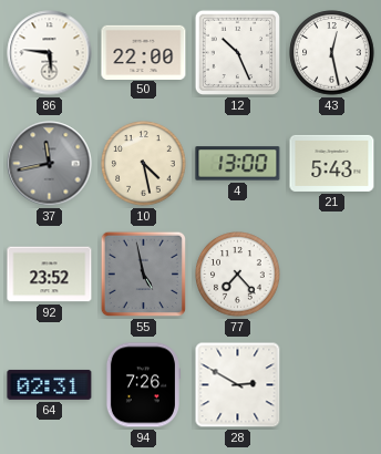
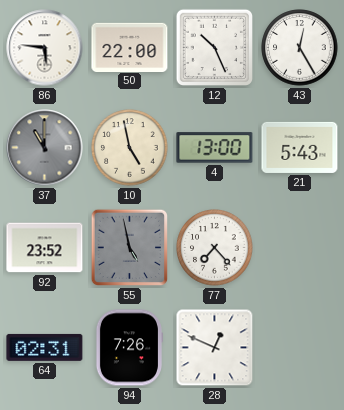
43: 12:28 -> 12:25 (300, 48)
37: 11:43 -> 11:00 (45, 148)
10: 4:28 -> 4:58 (130, 148)
28: 2:50 -> 12:49 (215, 348)
